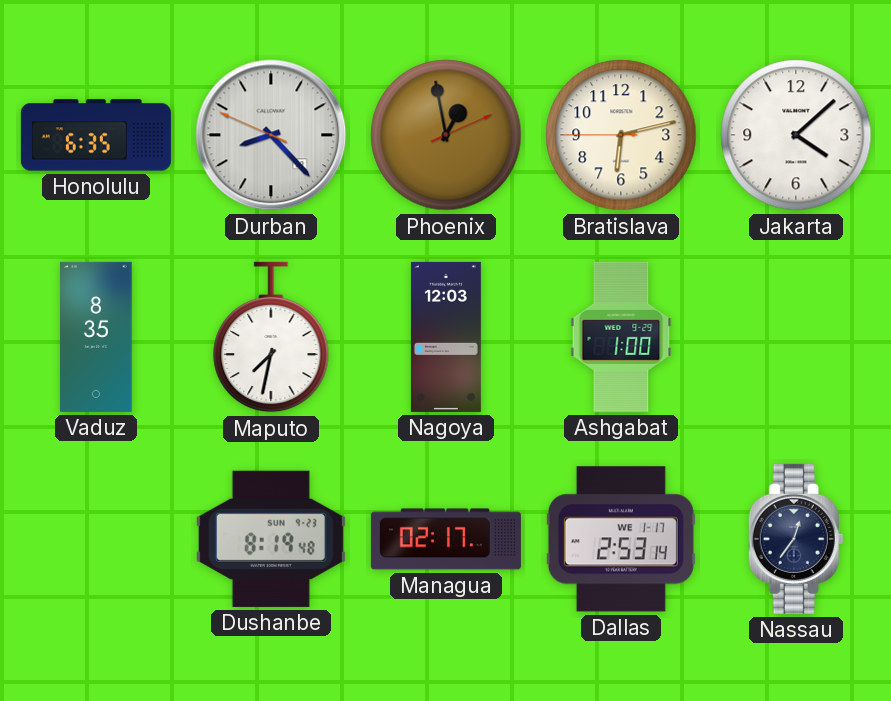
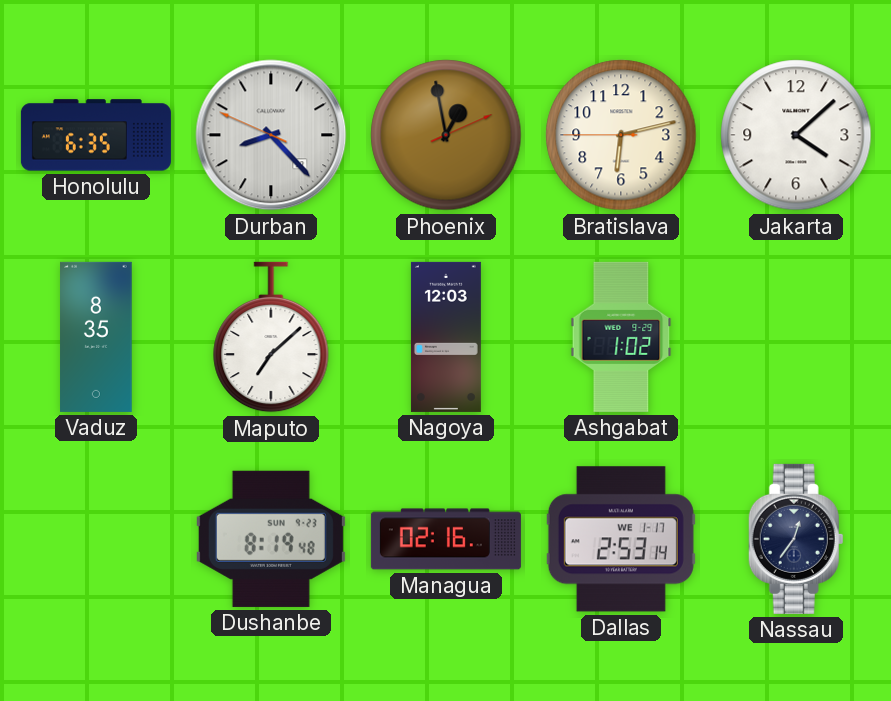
Maputo: 7:32 -> 7:08 (271, 337)
Ashgabat: 1:00 -> 1:02 (621, 337)
Managua: 02:17 -> 02:16 (446, 539)
